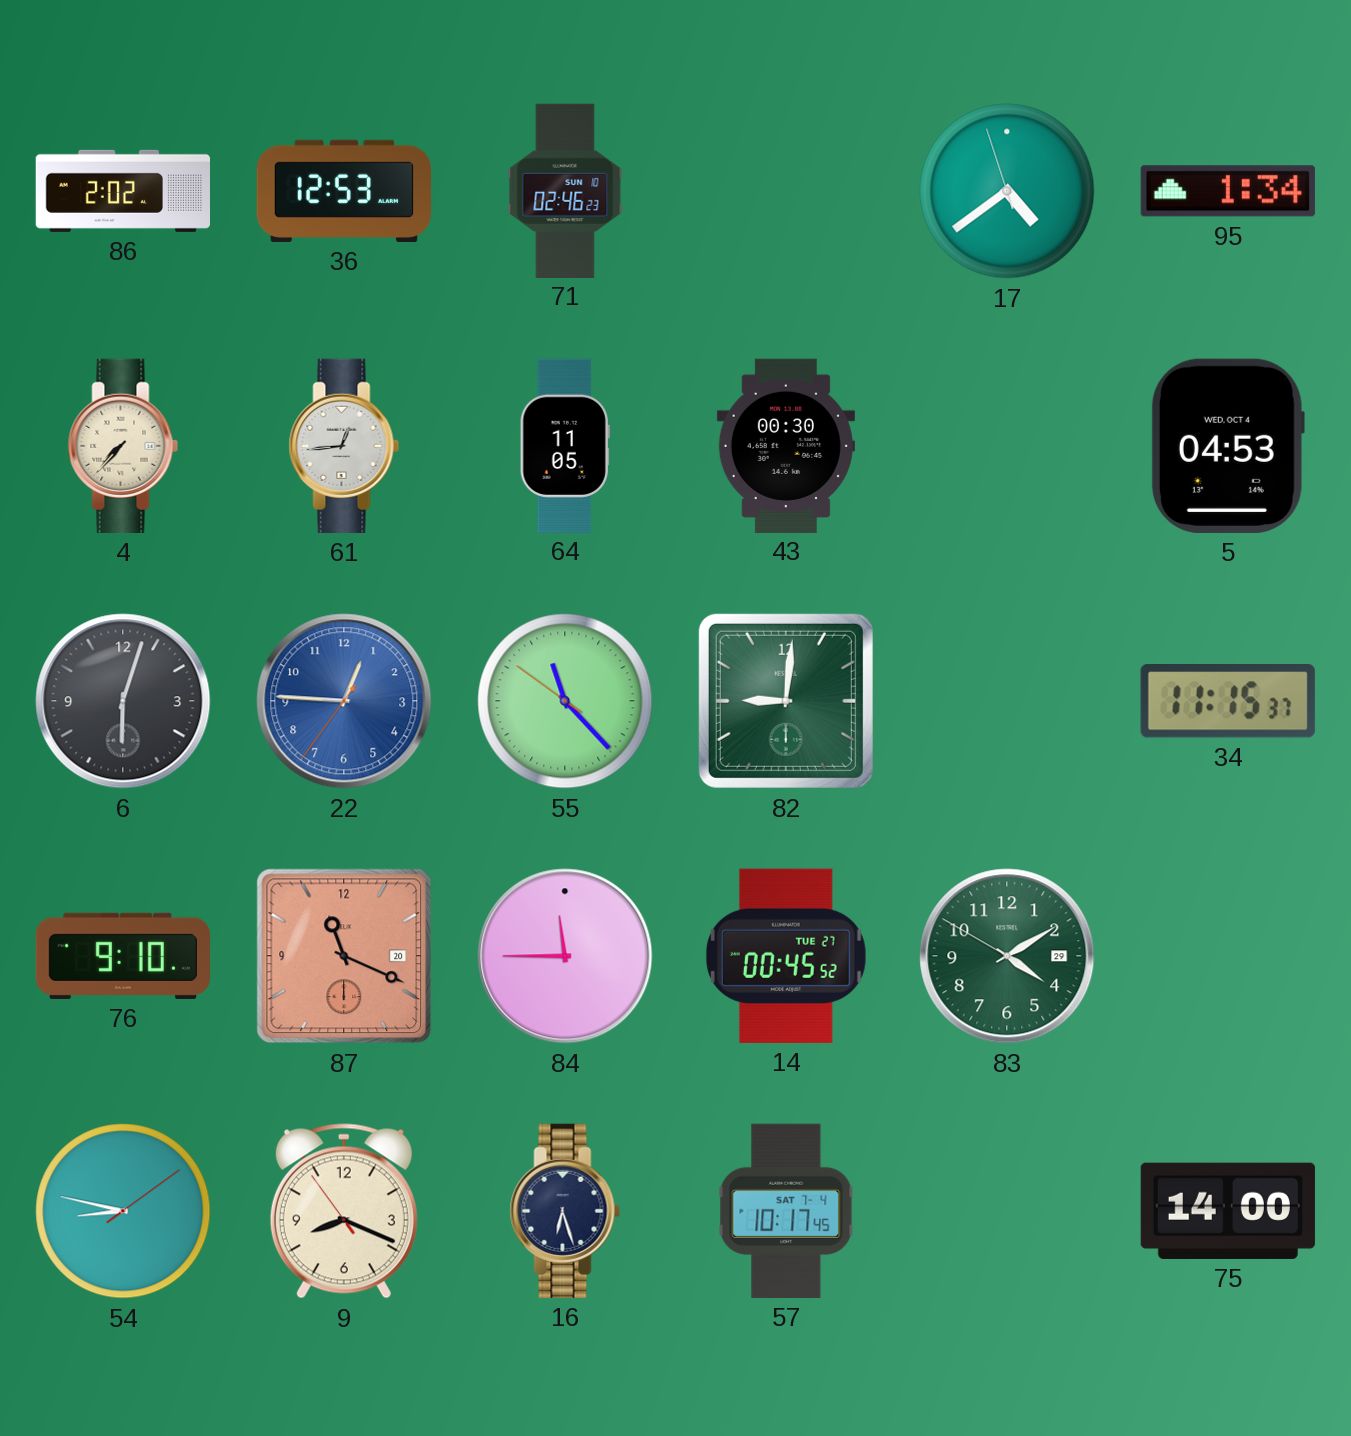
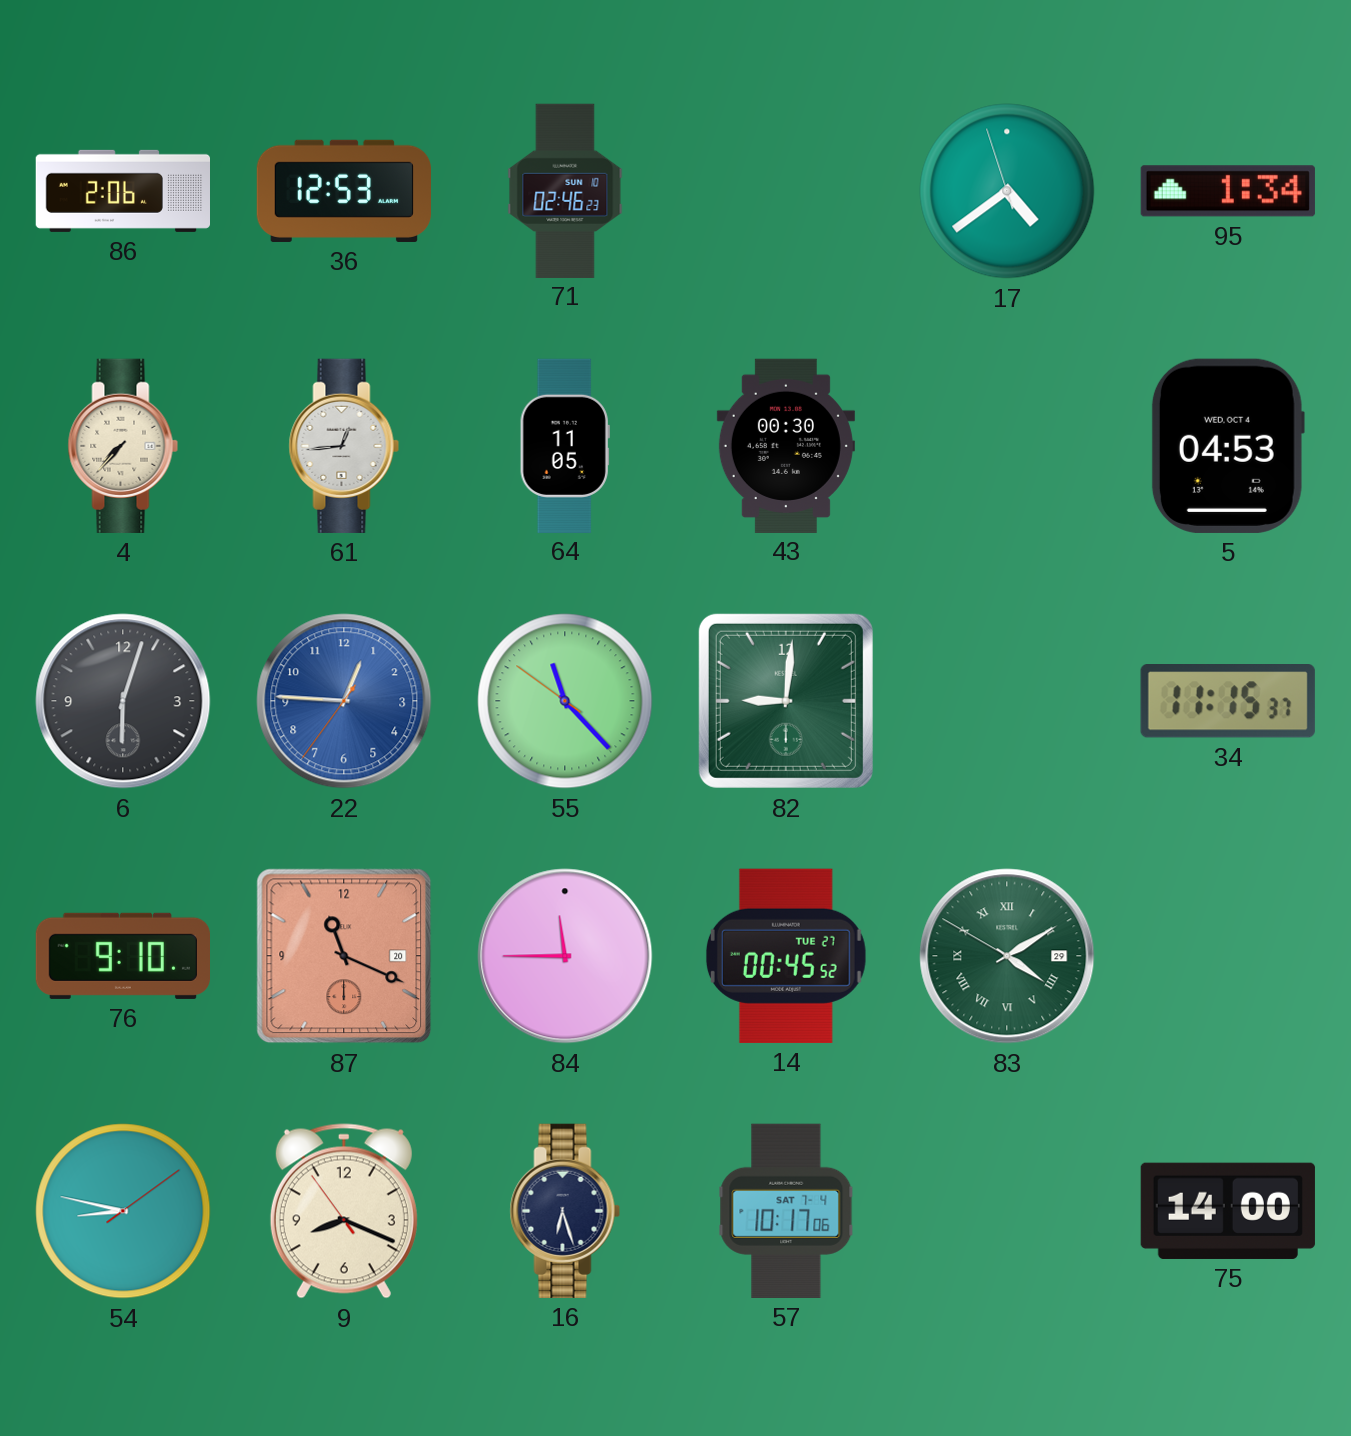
86: 2:02 -> 2:06 (122, 191)
83 numerals: Arabic -> Roman (1007, 956)
57: 10:17:45 -> 10:17:06 (786, 1211)
